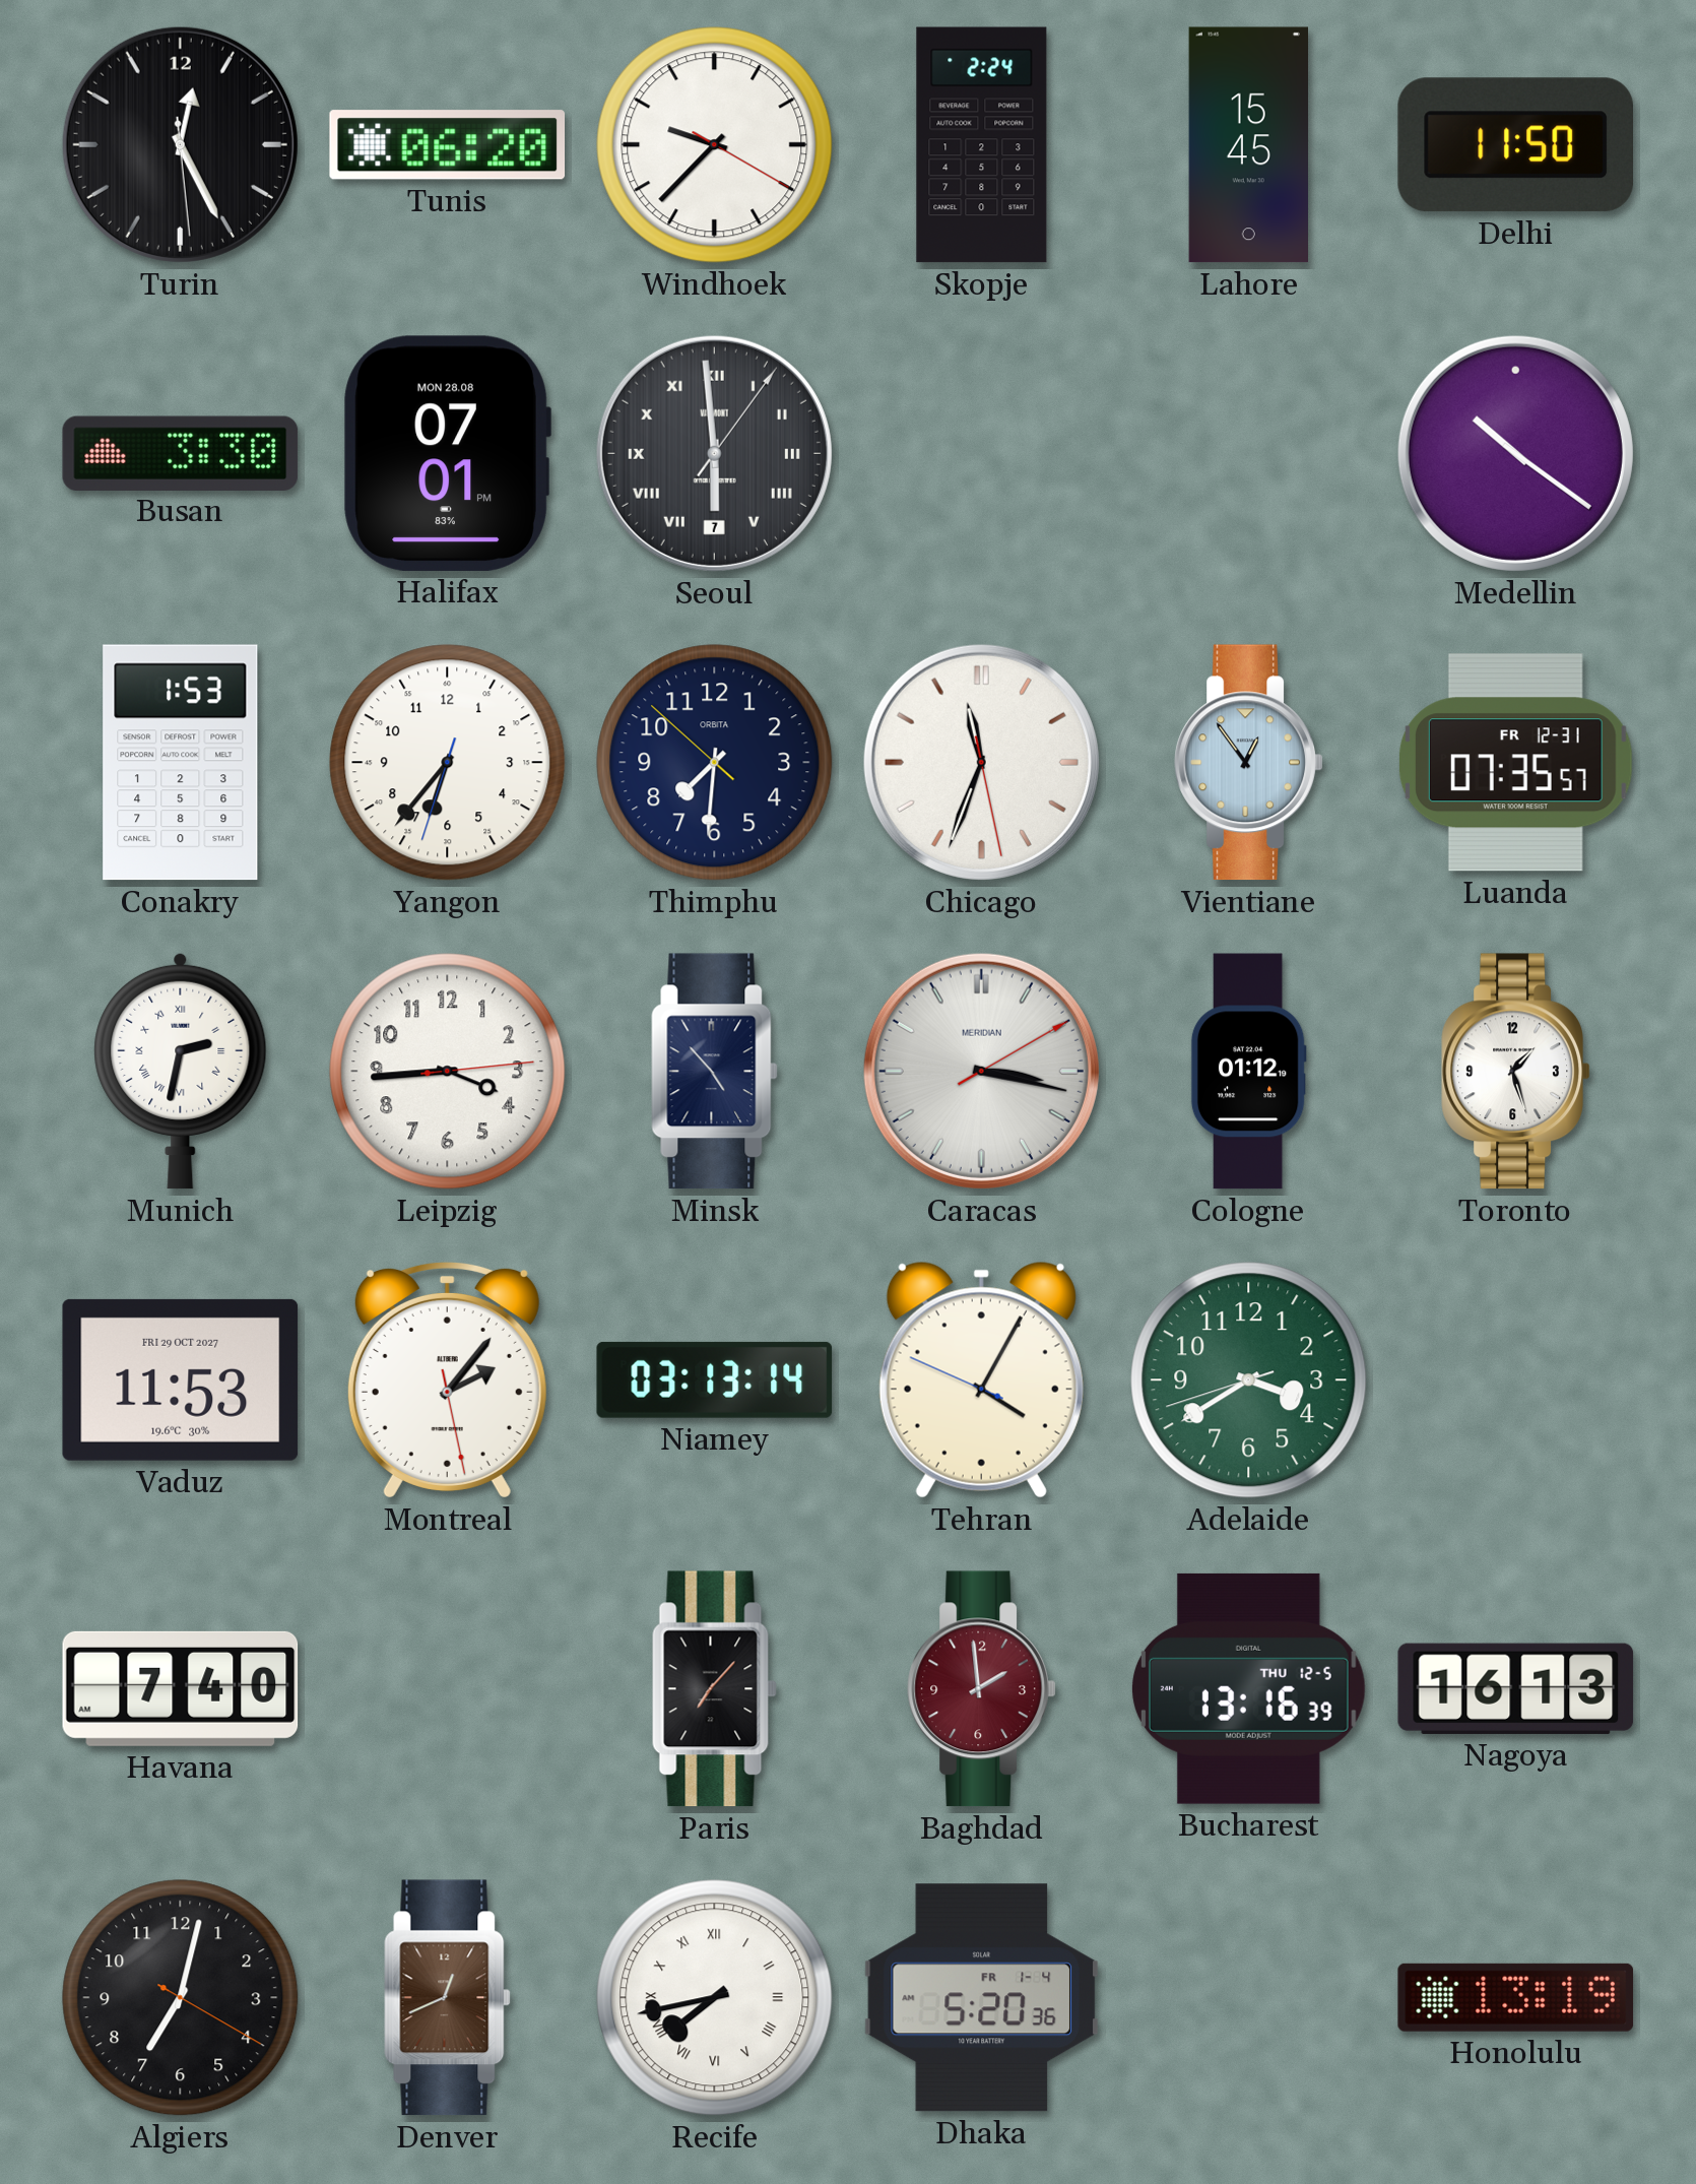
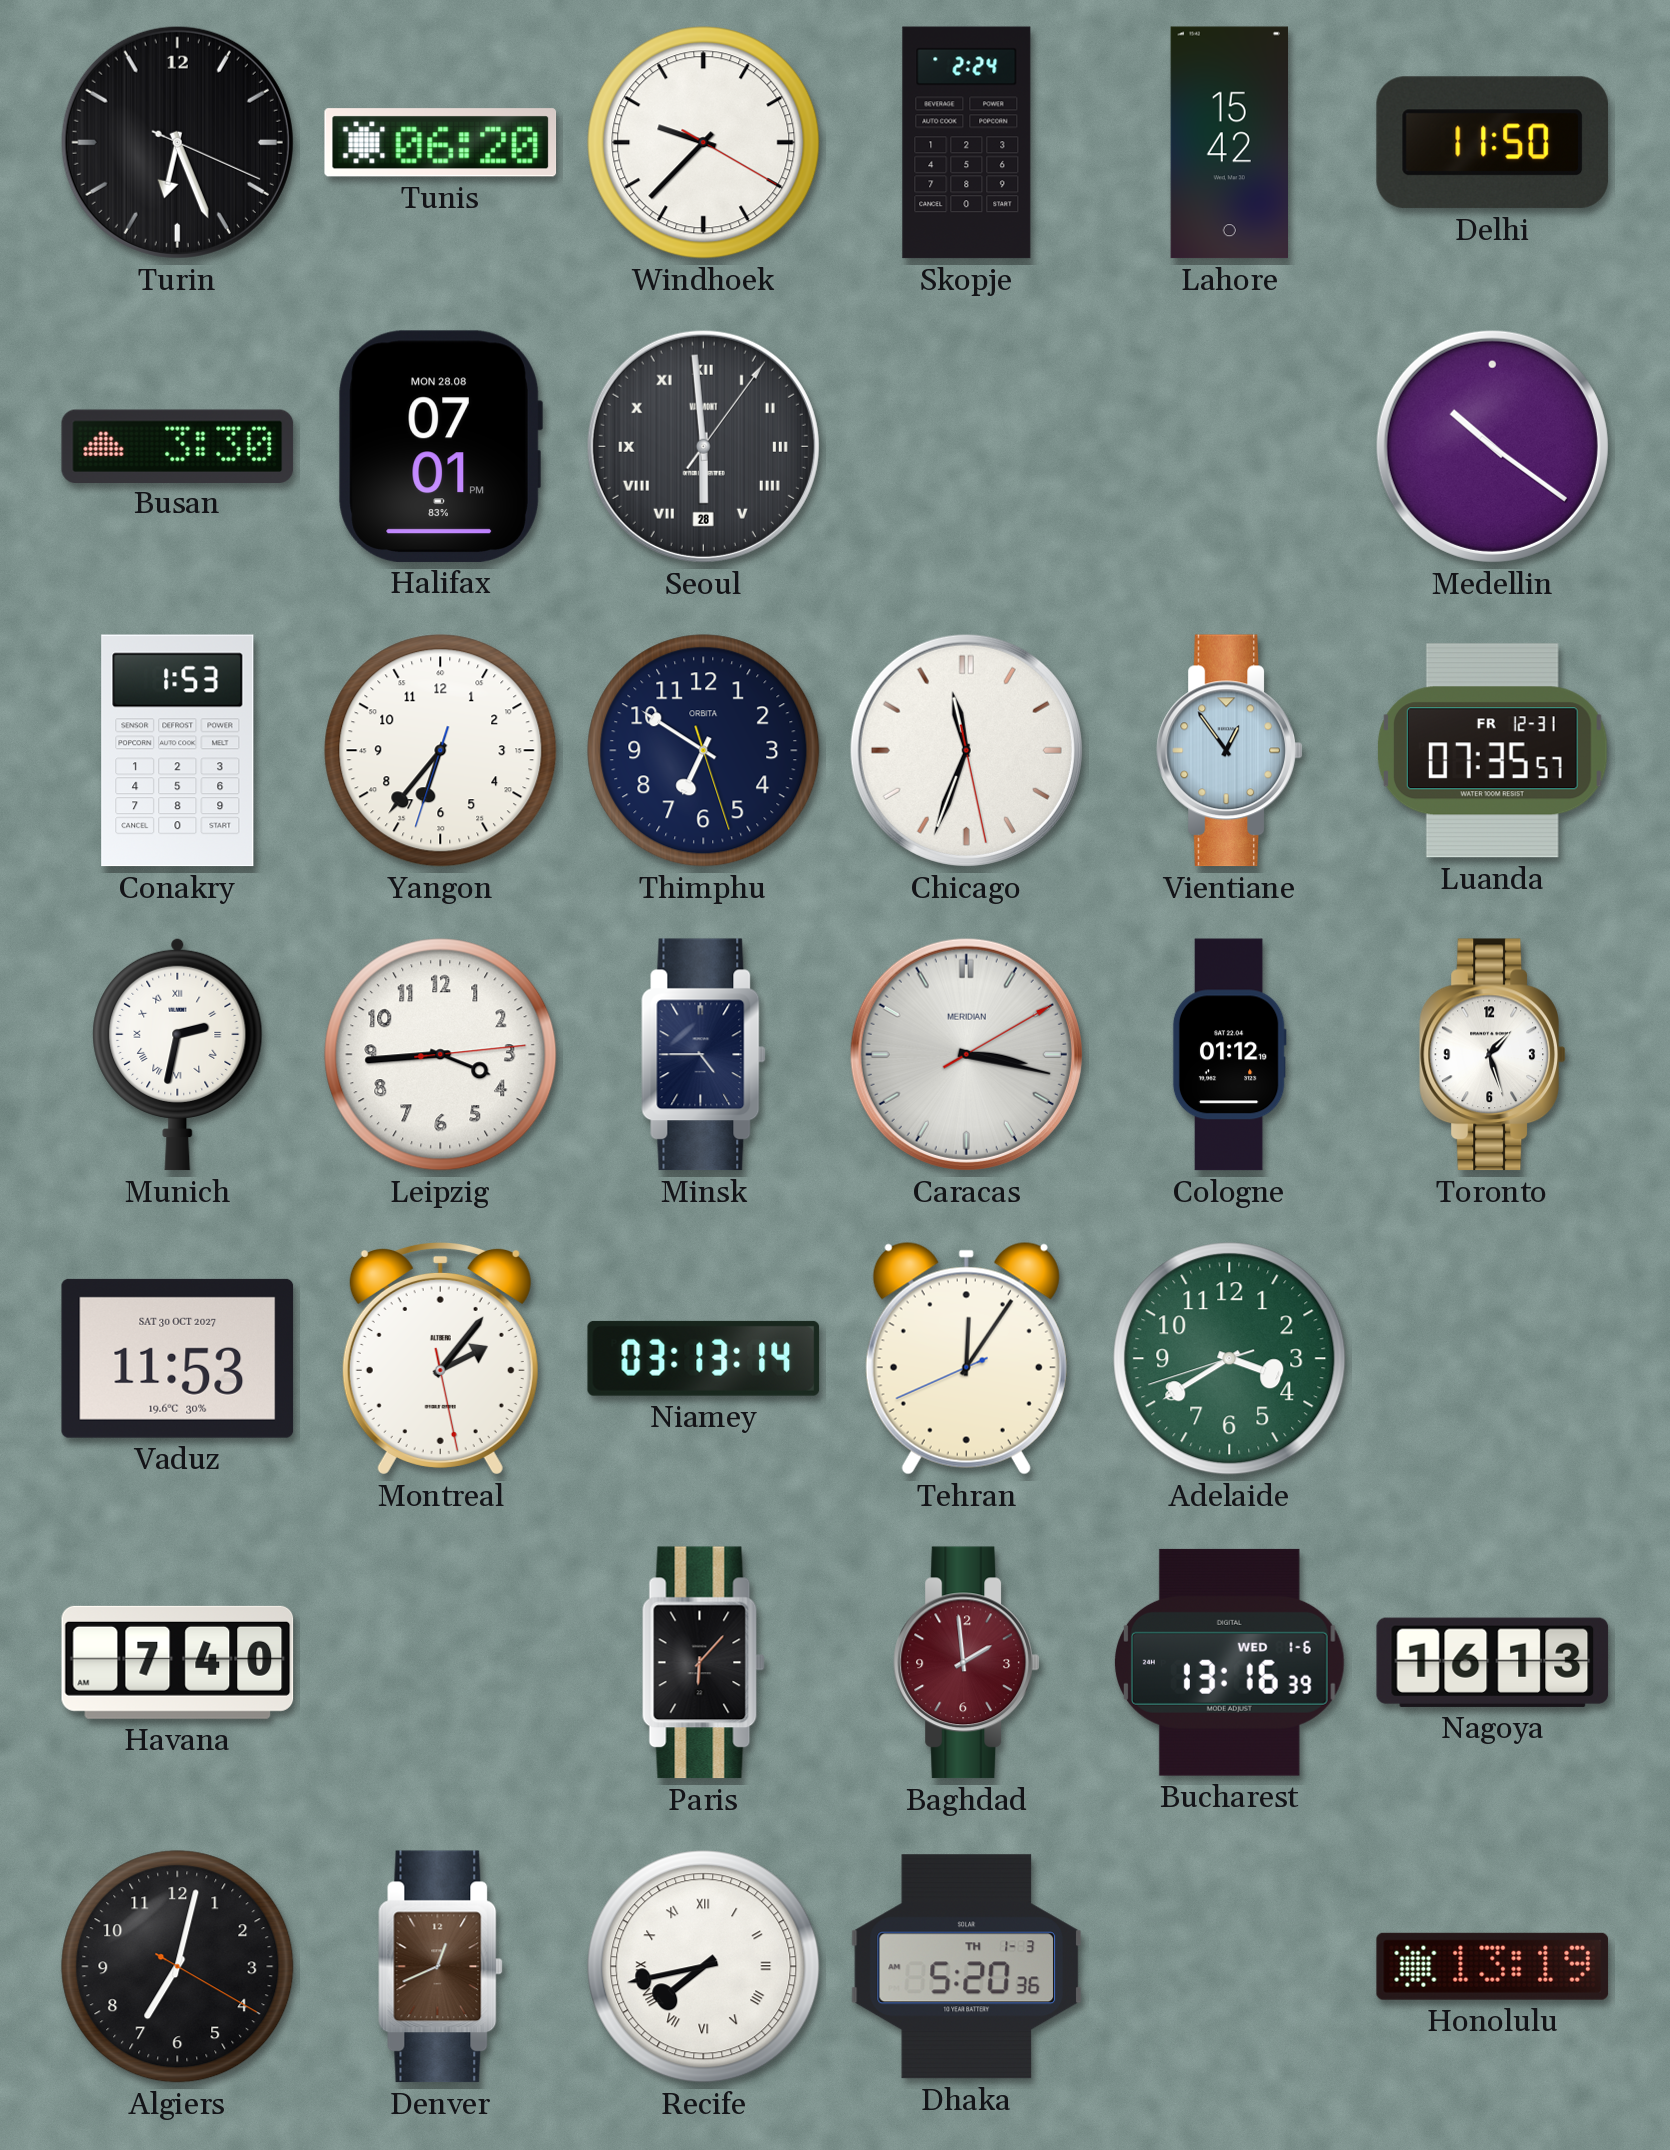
Turin: 12:25 -> 6:26 (177, 142)
Lahore: 15:45 -> 15:42 (1229, 143)
Seoul date: 7 -> 28 (703, 446)
Thimphu: 7:30 -> 6:50 (704, 751)
Minsk: 4:53 -> 4:45 (704, 1055)
Vaduz date: FRI 29 OCT 2027 -> SAT 30 OCT 2027 (178, 1358)
Tehran: 4:04 -> 12:05 (966, 1358)
Paris: 7:07 -> 6:07 (703, 1663)
Bucharest date: THU 12-5 -> WED 1-6 (1230, 1662)
Dhaka date: FR 1-4 -> TH 1-3 (967, 1967)
